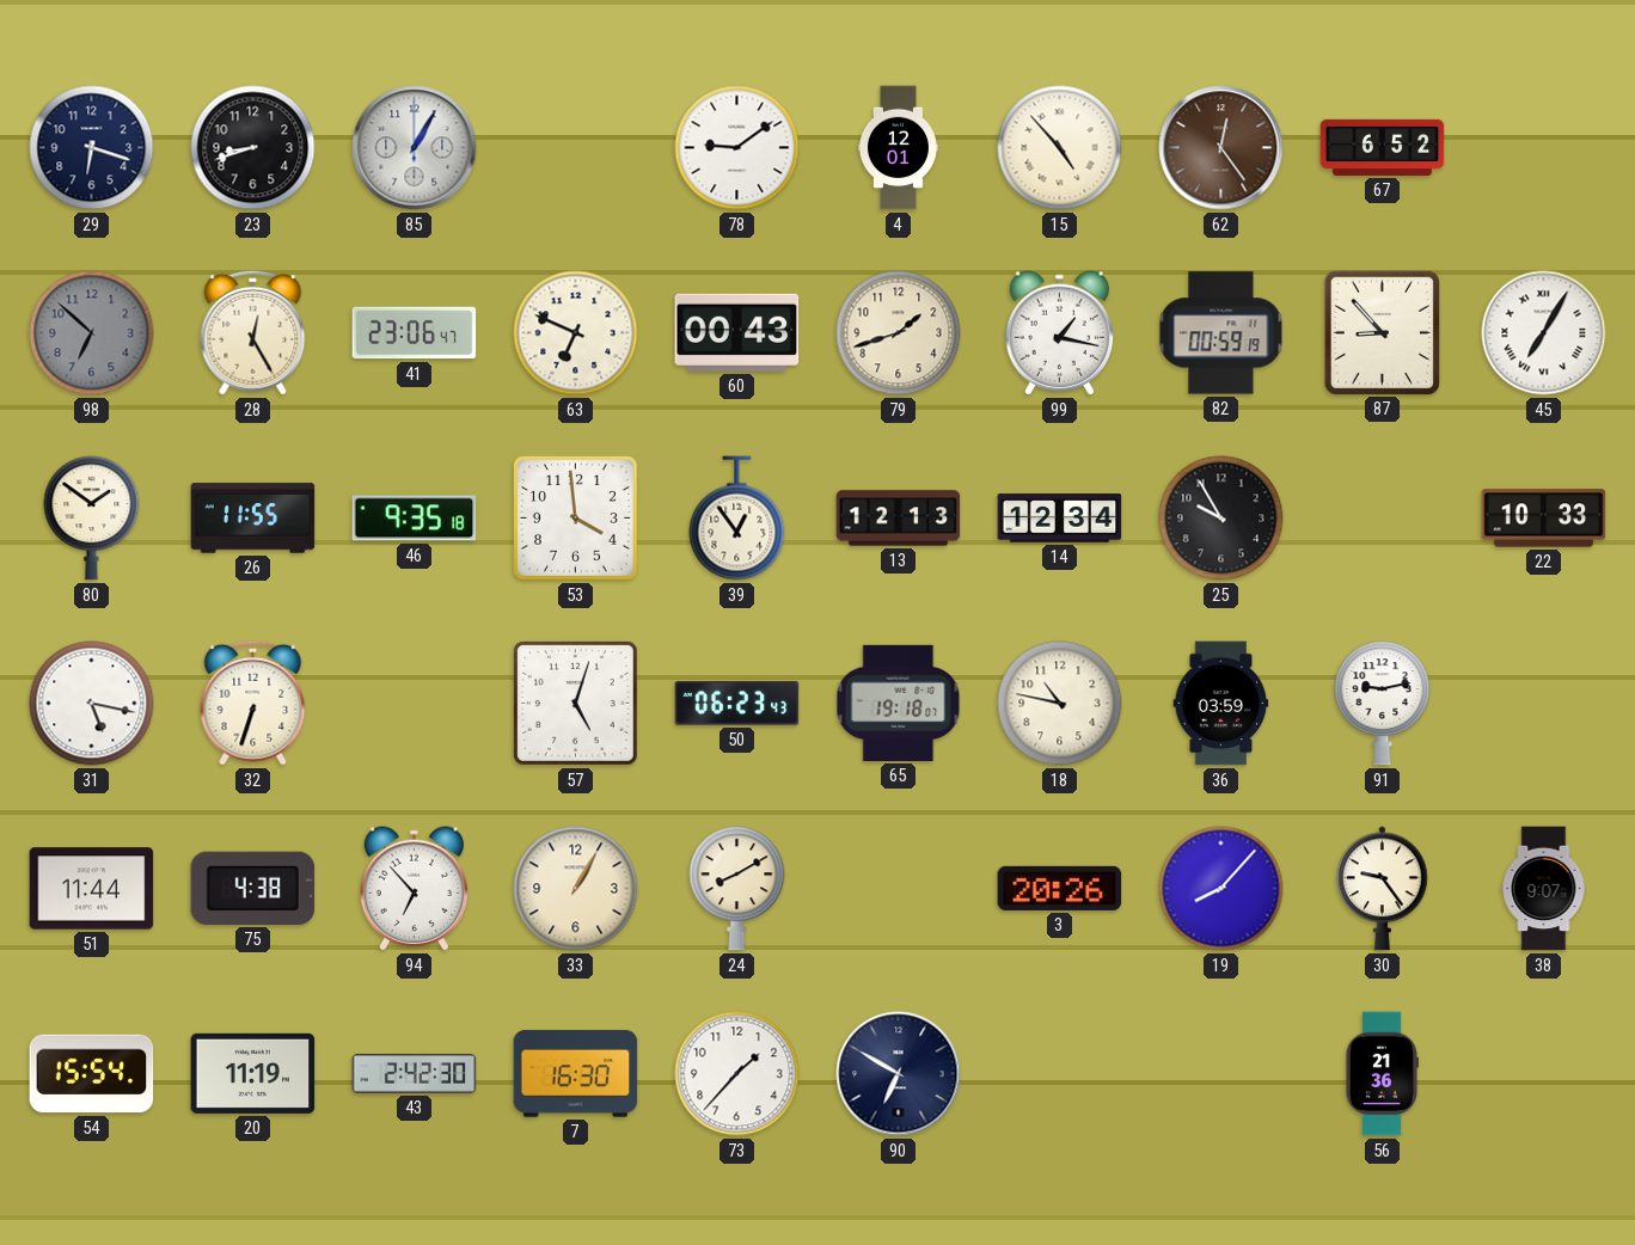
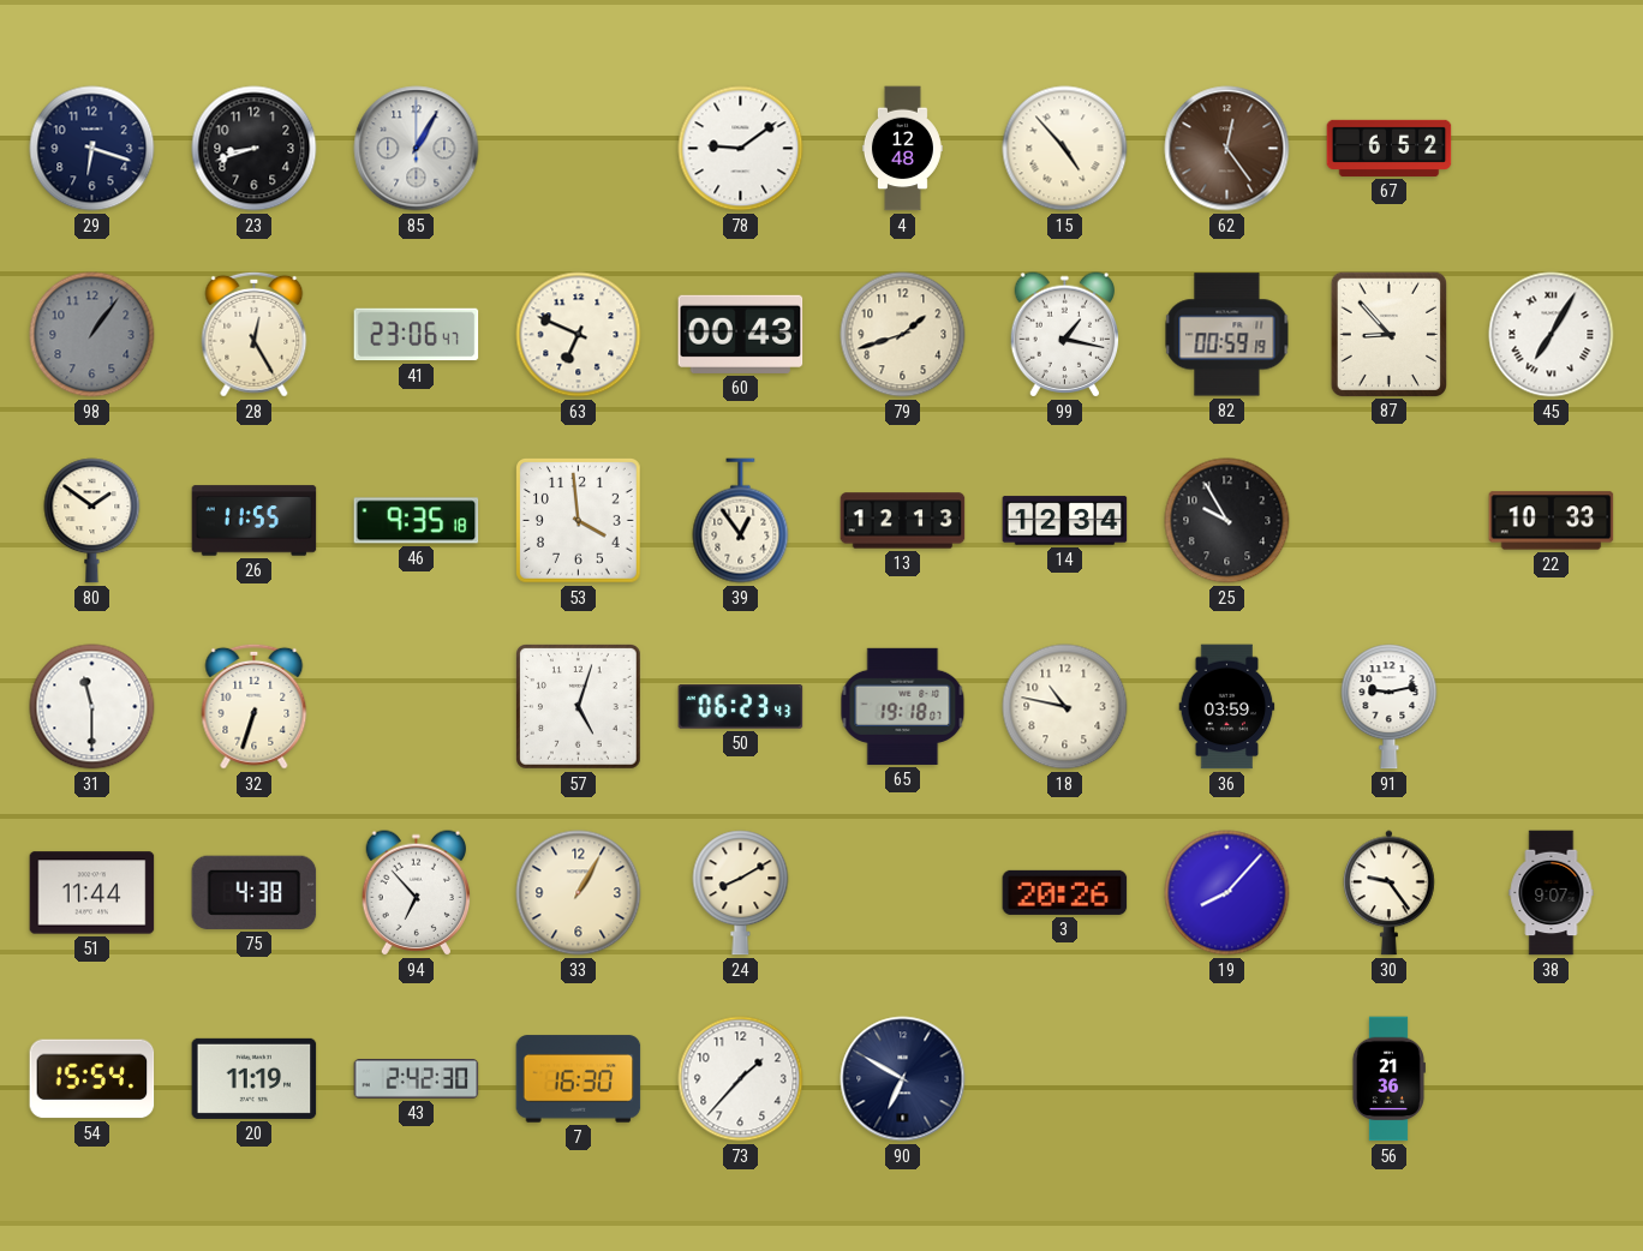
4: 12:01 -> 12:48 (902, 149)
98: 6:52 -> 1:06 (92, 335)
31: 5:17 -> 11:30 (92, 707)
